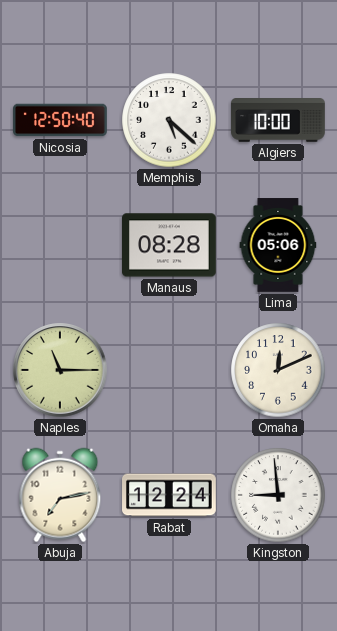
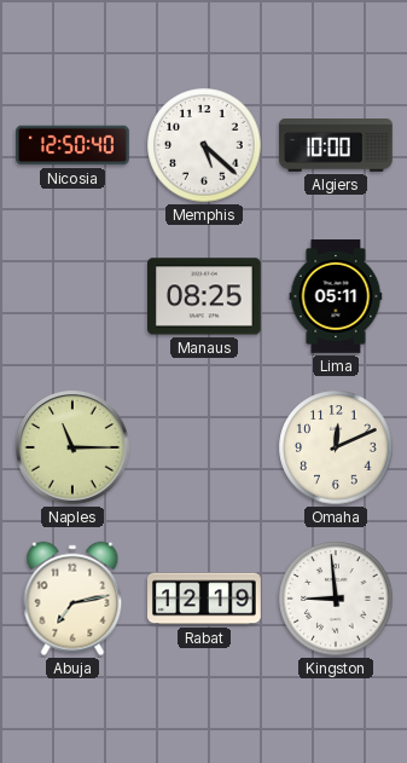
Manaus: 08:28 -> 08:25 (205, 296)
Lima: 05:06 -> 05:11 (336, 296)
Rabat: 12:24 -> 12:19 (204, 599)
